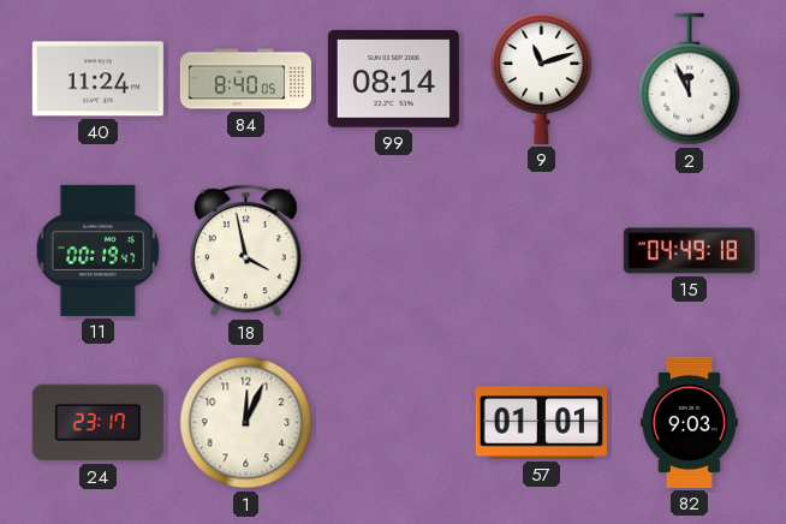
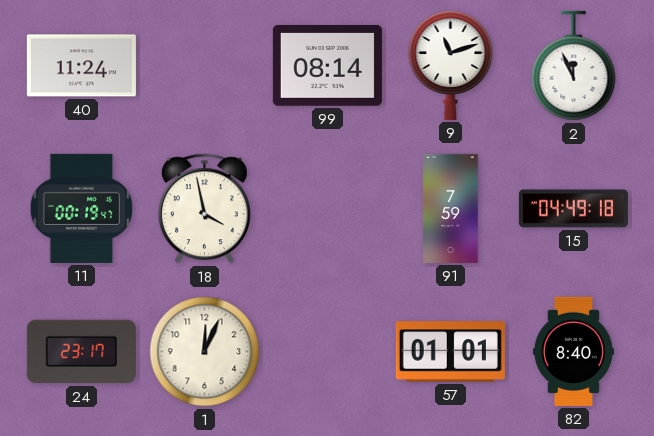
84: 8:40 -> none (245, 79)
91: none -> 7:59 (451, 208)
82: 9:03 -> 8:40 (573, 351)
